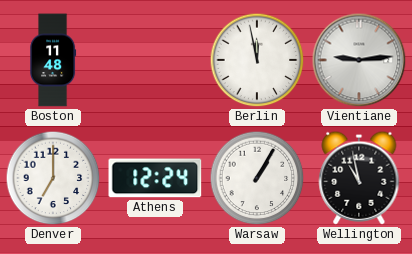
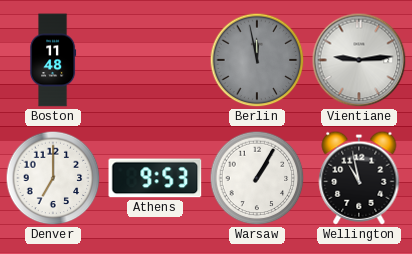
Berlin dial: white -> grey (257, 60)
Athens: 12:24 -> 9:53 (155, 178)
